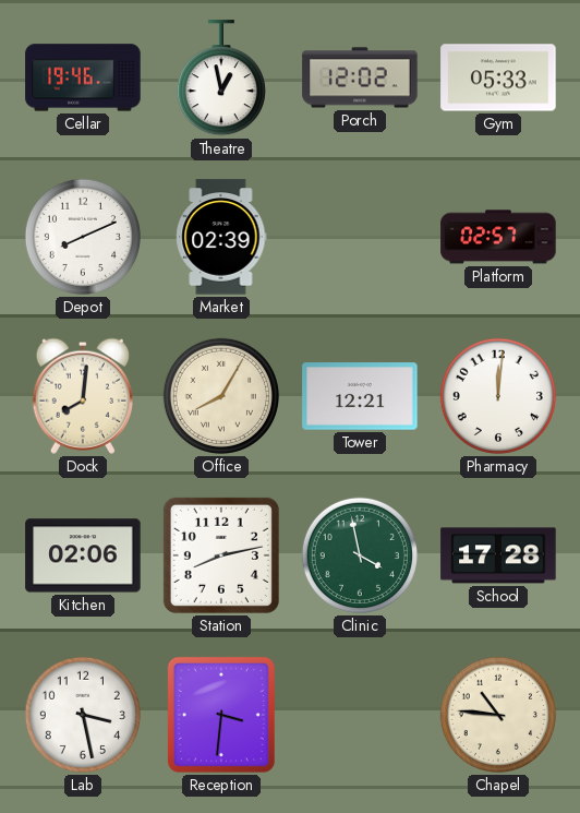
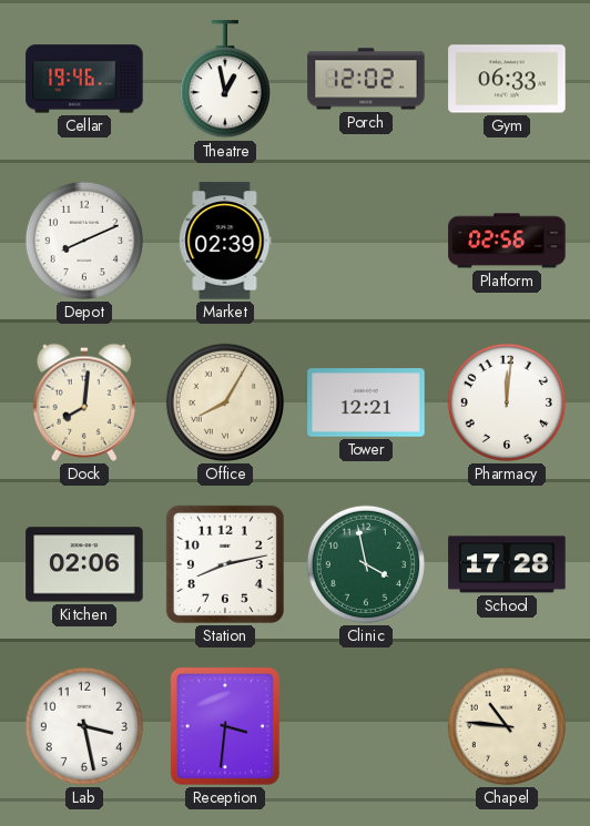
Gym: 05:33 -> 06:33 (507, 79)
Platform: 02:57 -> 02:56 (507, 241)
